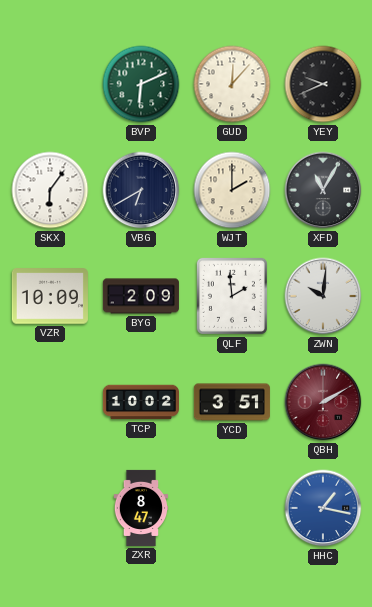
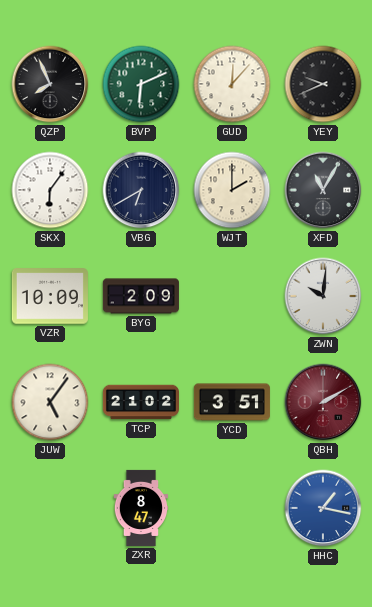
QZP: none -> 7:56 (50, 84)
QLF: 1:59 -> none (232, 296)
JUW: none -> 5:06 (50, 402)
TCP: 10:02 -> 21:02 (141, 402)
